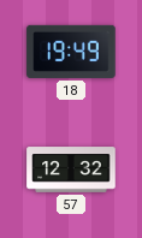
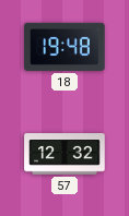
18: 19:49 -> 19:48 (64, 47)
